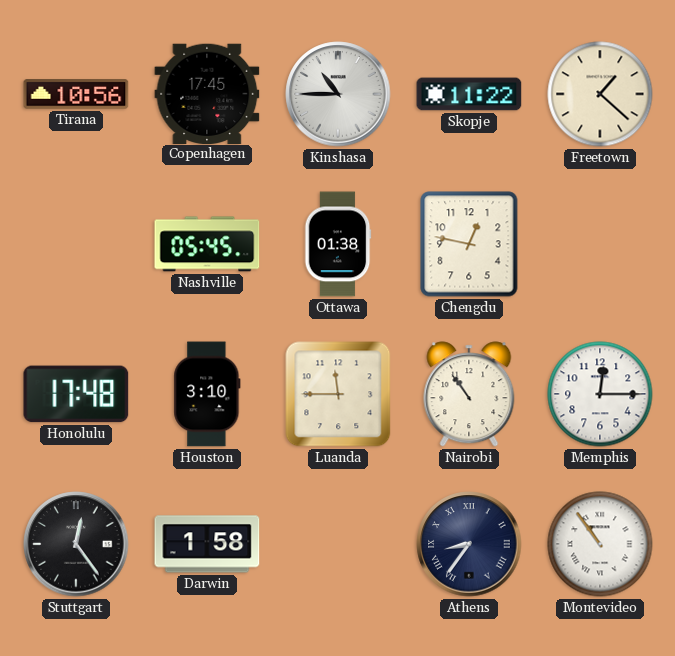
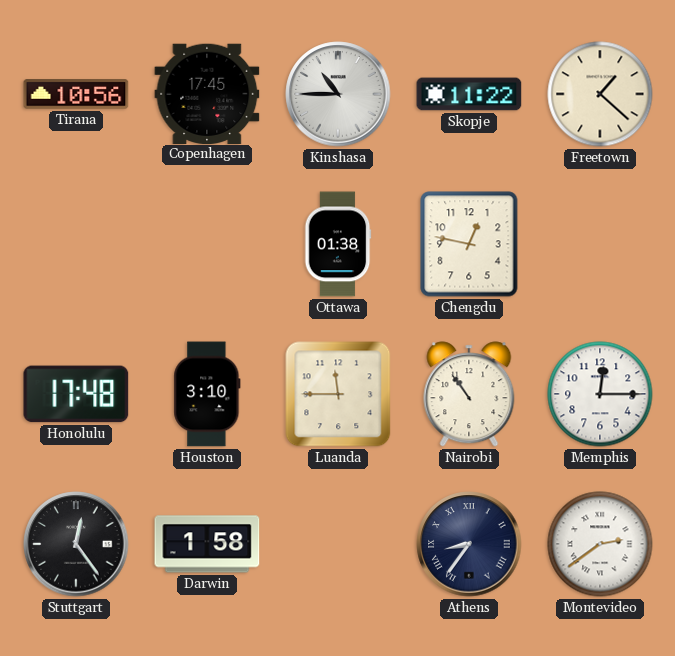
Nashville: 05:45 -> none (207, 244)
Montevideo: 10:54 -> 2:39 (600, 544)
